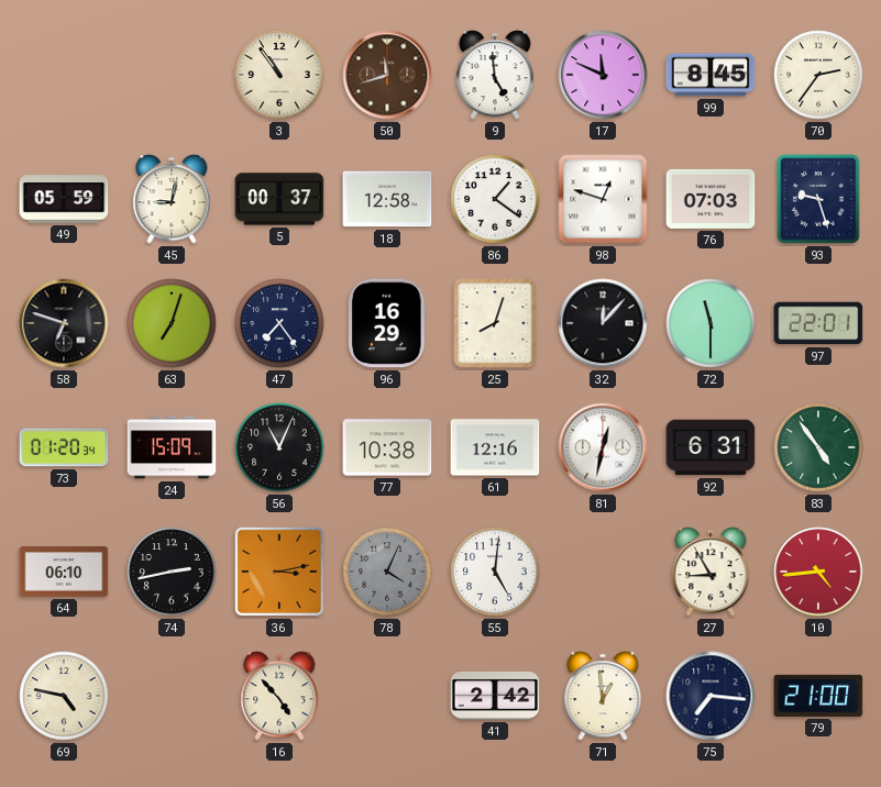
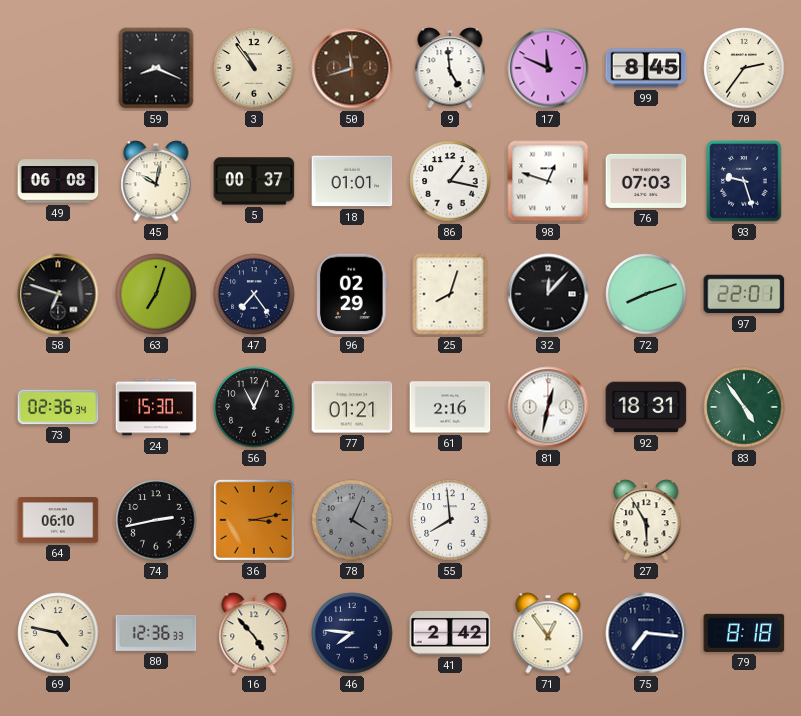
59: none -> 8:19 (156, 68)
49: 05:59 -> 06:08 (58, 181)
45: 9:02 -> 10:02 (156, 181)
18: 12:58 -> 01:01 (352, 181)
86: 1:21 -> 1:17 (450, 181)
96: 16:29 -> 02:29 (353, 294)
72: 11:30 -> 8:12 (646, 294)
73: 01:20 -> 02:36 (58, 407)
24: 15:09 -> 15:30 (156, 407)
77: 10:38 -> 01:21 (352, 407)
61: 12:16 -> 2:16 (450, 407)
92: 6:31 -> 18:31 (646, 407)
55: 5:01 -> 7:59 (450, 520)
27: 8:55 -> 5:55 (646, 520)
10: 4:44 -> none (818, 572)
80: none -> 12:36 (156, 633)
46: none -> 7:46 (352, 633)
71: 12:59 -> 12:54 (548, 633)
79: 21:00 -> 8:18 (744, 633)
